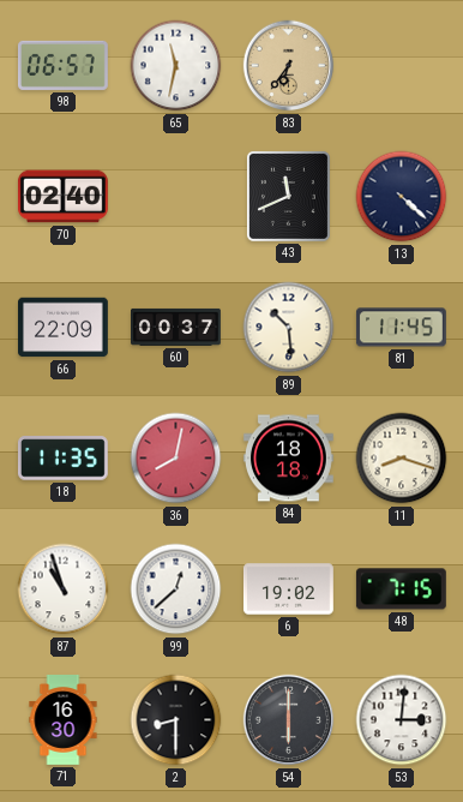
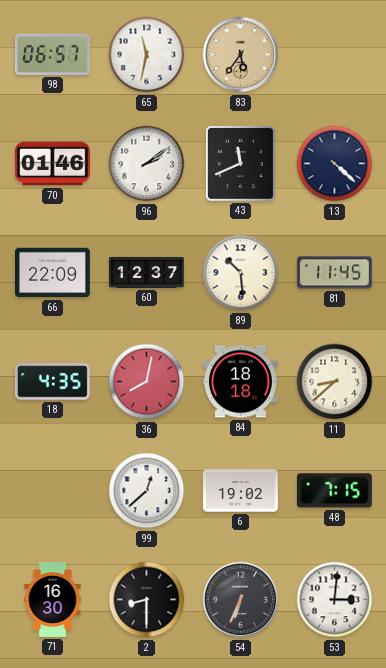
83: 6:36 -> 5:36 (241, 55)
70: 02:40 -> 01:46 (52, 164)
96: none -> 2:09 (147, 164)
60: 00:37 -> 12:37 (147, 272)
18: 11:35 -> 4:35 (52, 382)
11: 8:18 -> 8:38 (335, 382)
87: 10:57 -> none (64, 589)
54: 6:00 -> 6:34 (241, 600)
